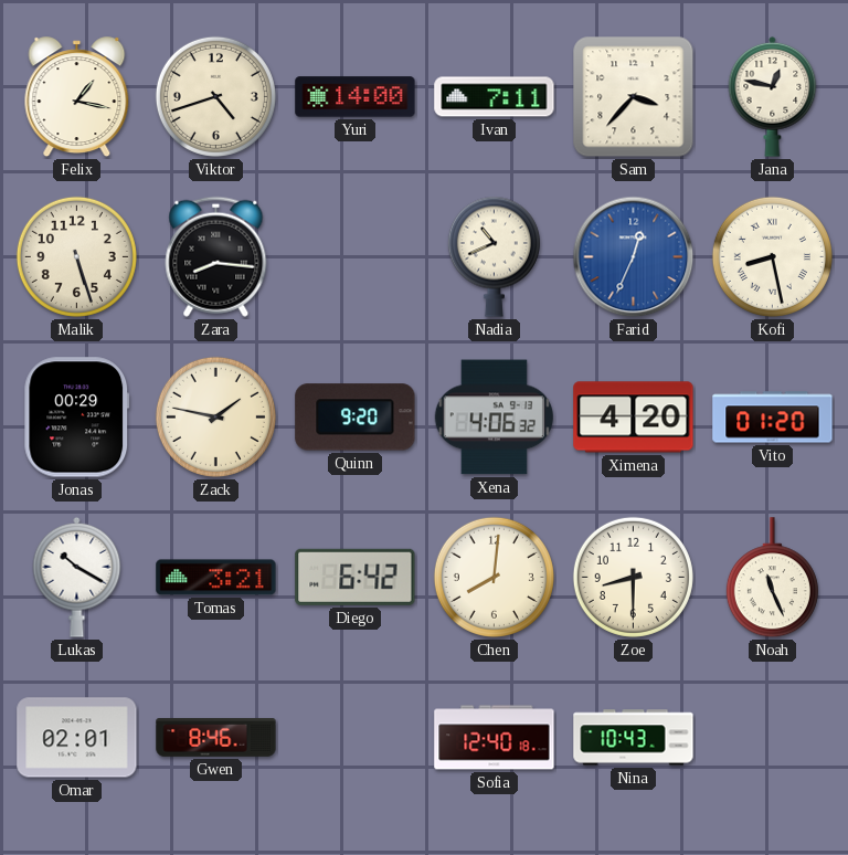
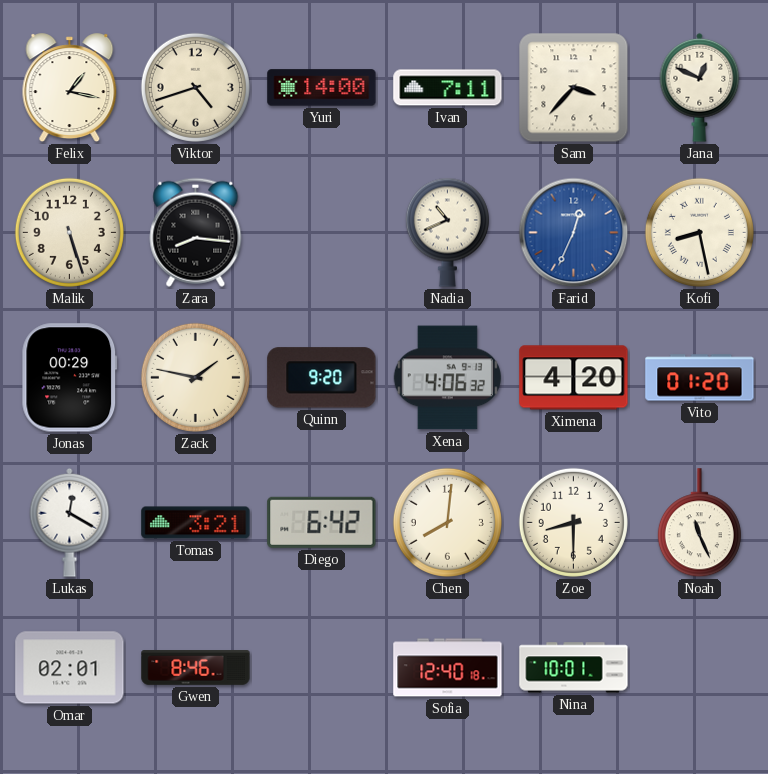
Jana: 12:47 -> 12:49 (700, 87)
Lukas: 10:20 -> 12:20 (70, 522)
Nina: 10:43 -> 10:01 (574, 668)
